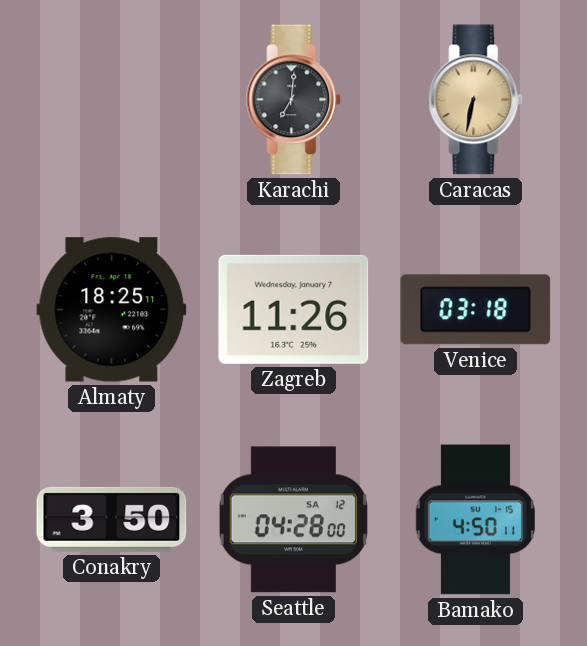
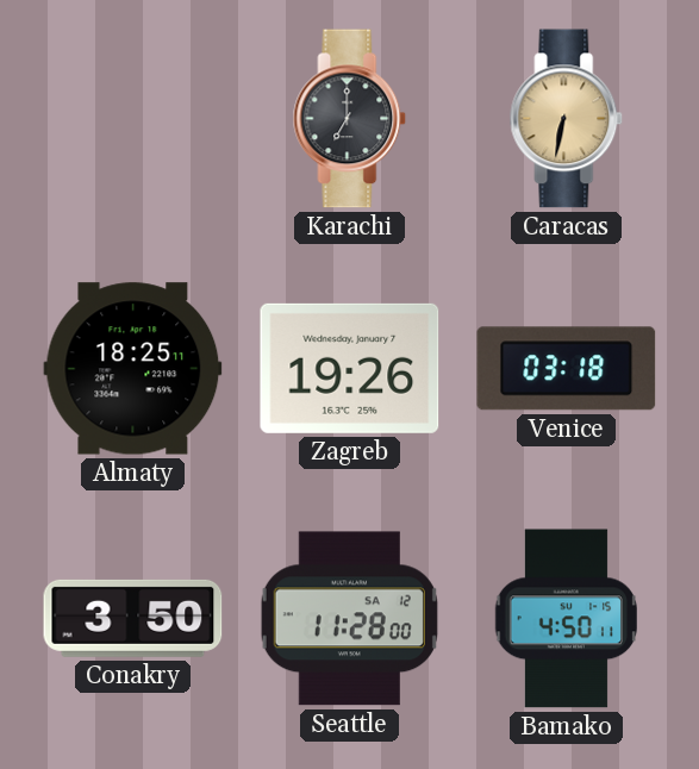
Karachi: 7:01 -> 7:00 (350, 119)
Zagreb: 11:26 -> 19:26 (350, 368)
Seattle: 04:28 -> 11:28 (349, 619)
